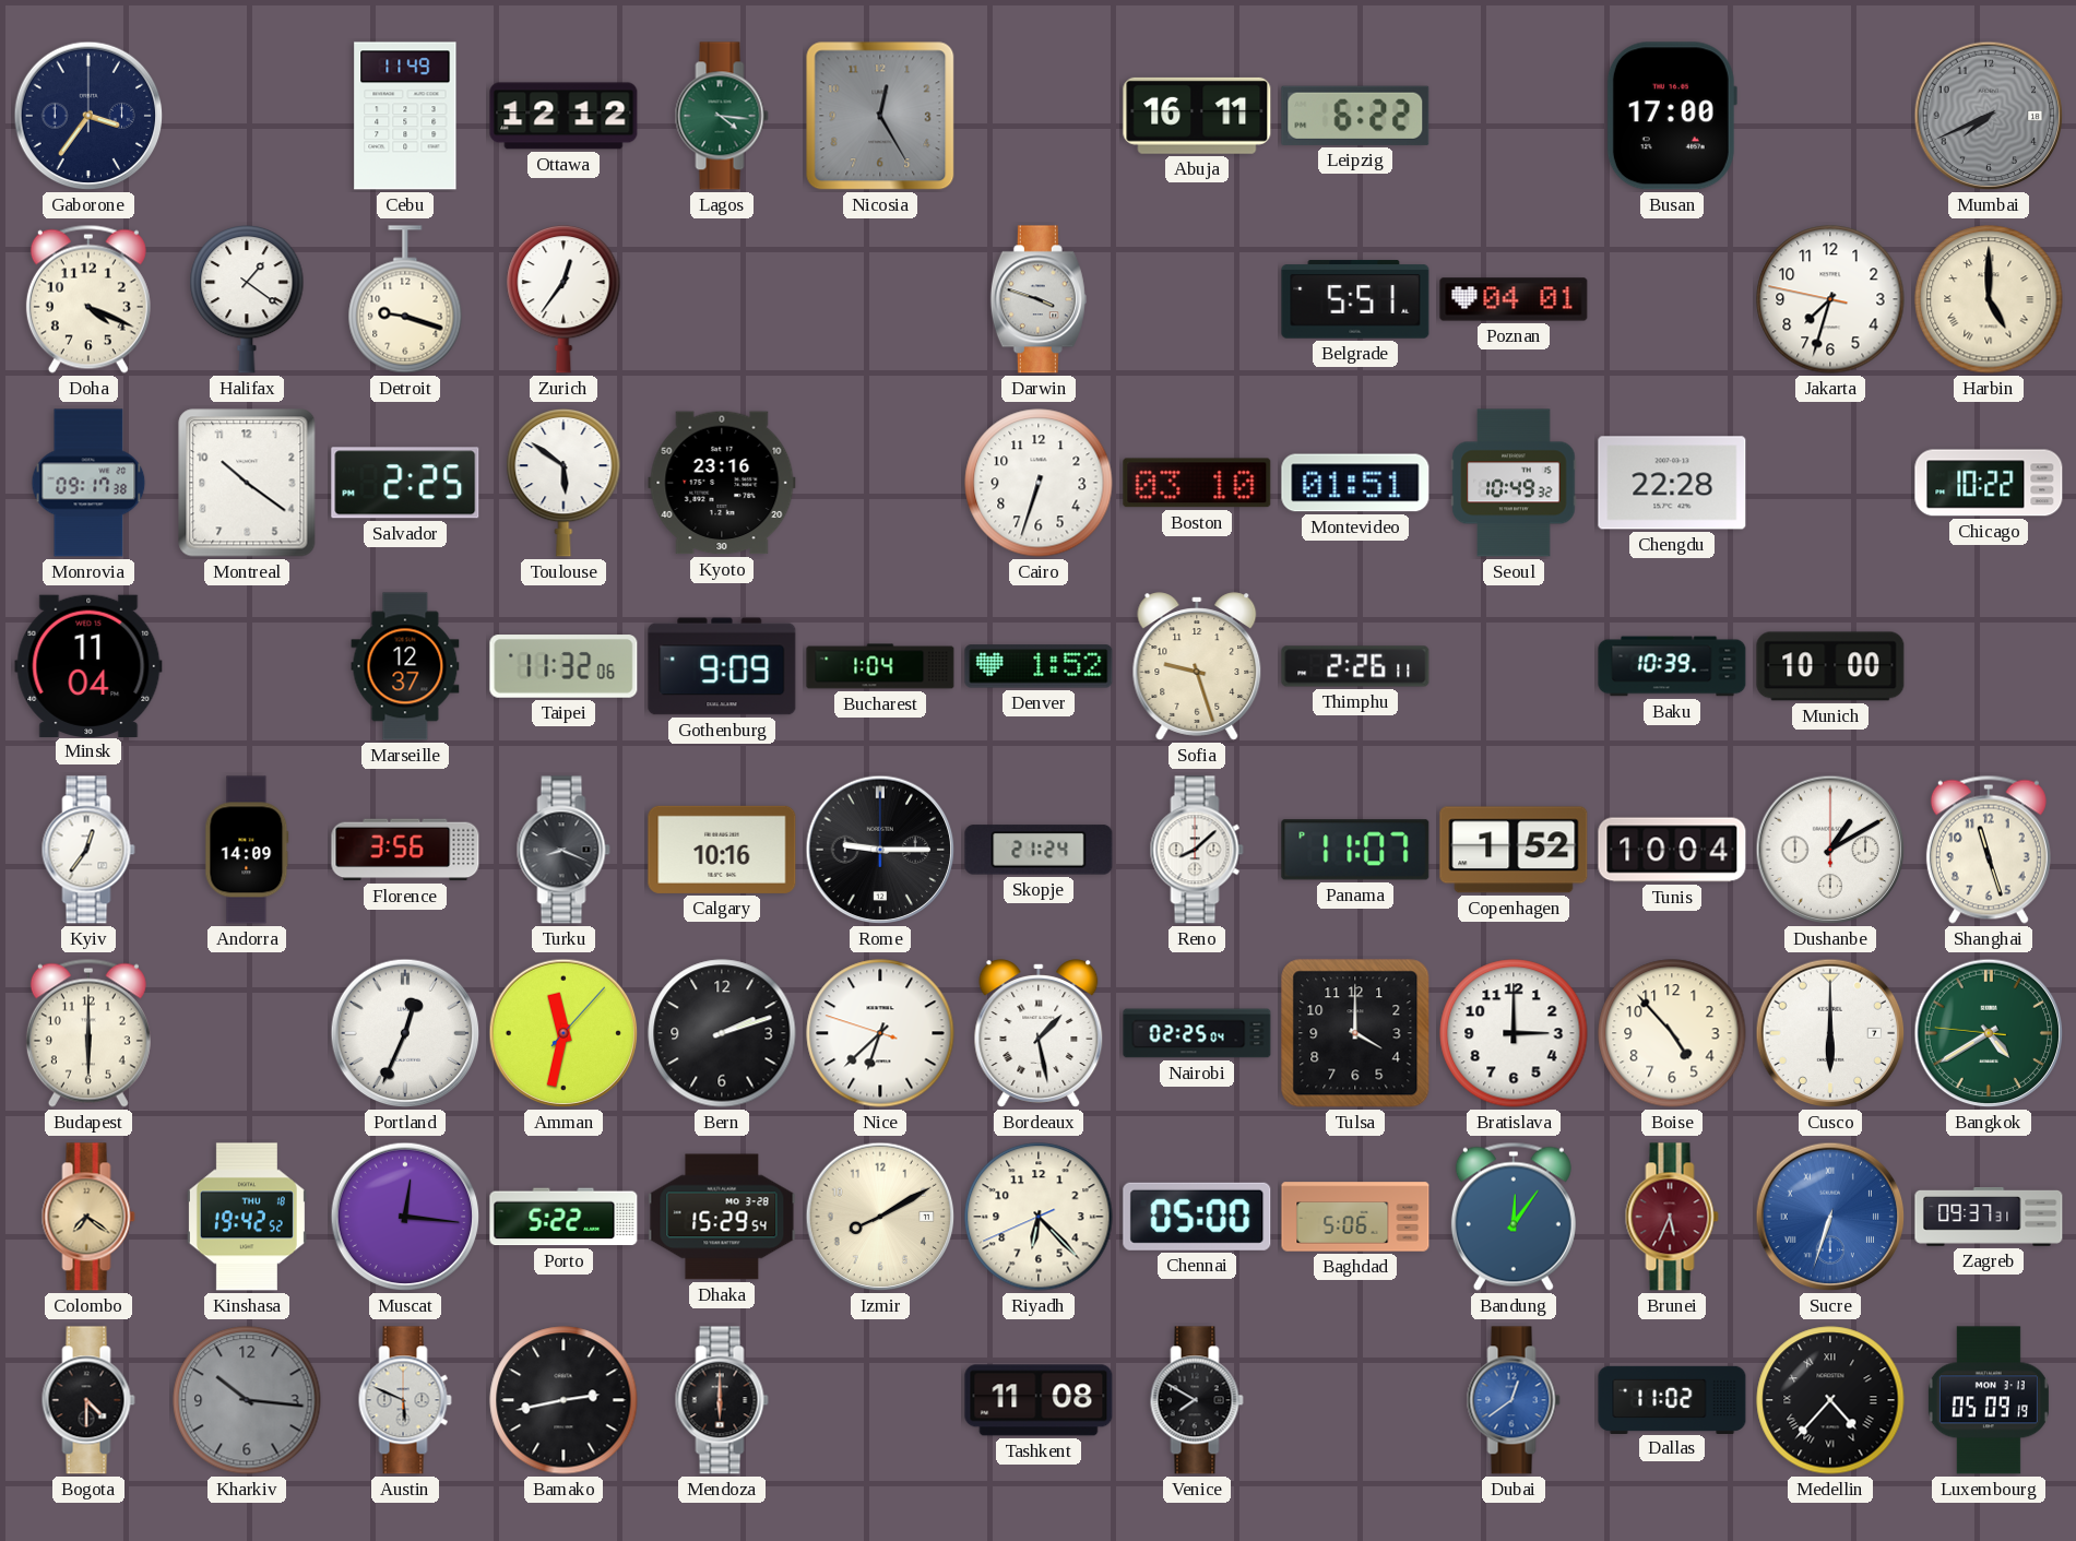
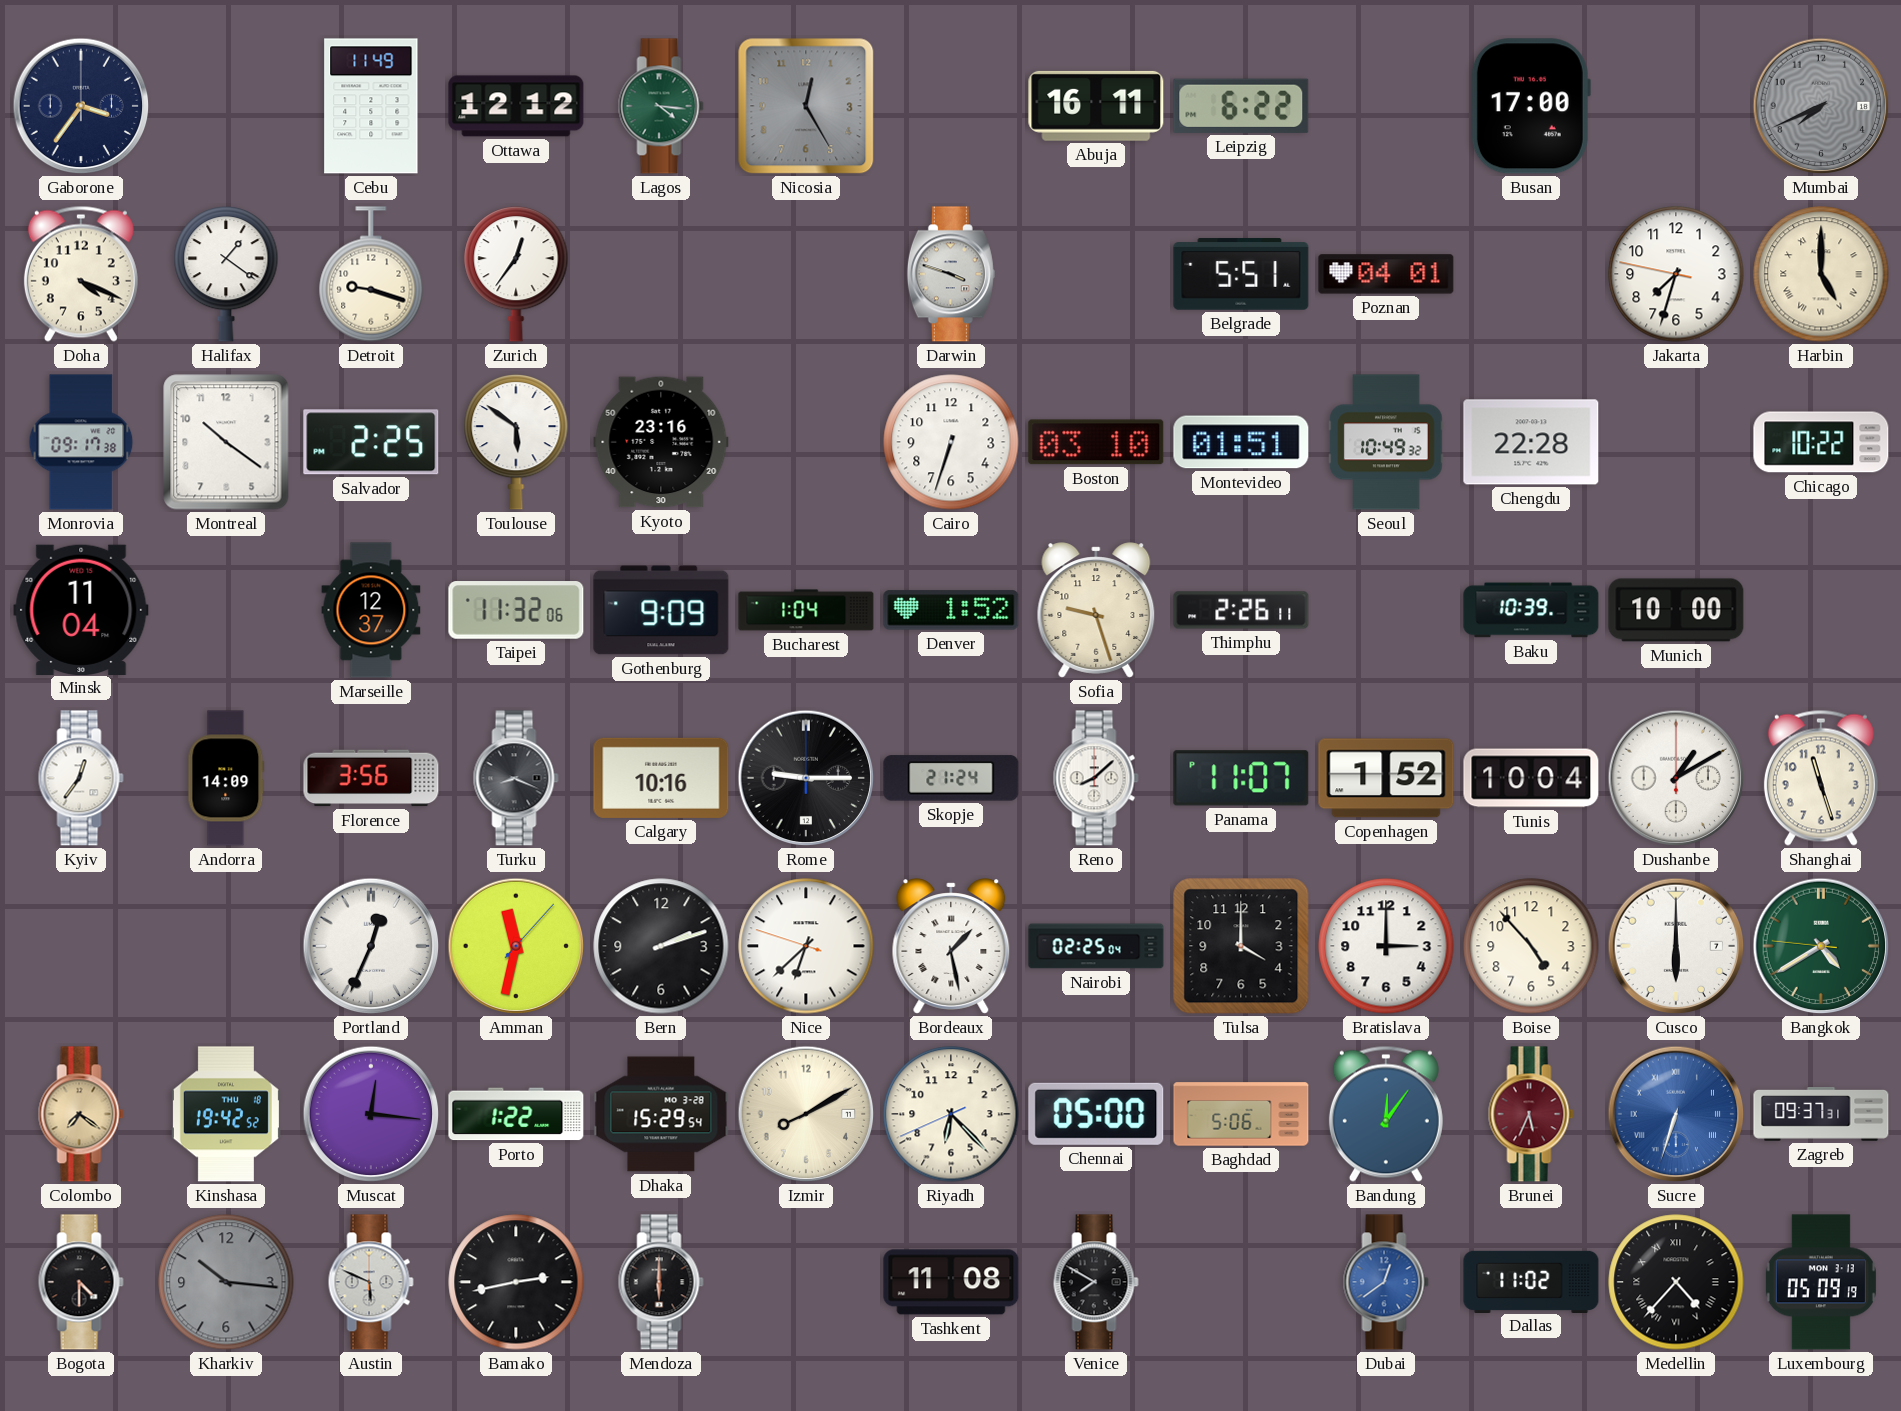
Budapest: 6:00 -> none (88, 1033)
Porto: 5:22 -> 1:22 (516, 1114)
